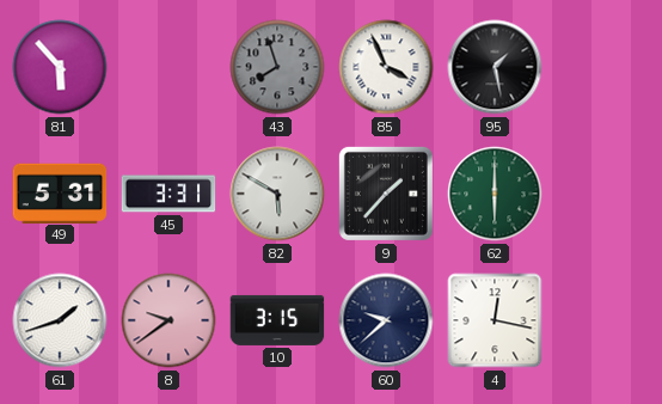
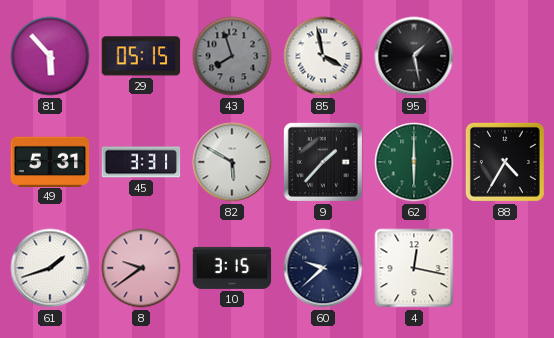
29: none -> 05:15 (141, 56)
85: 3:56 -> 3:58 (323, 56)
88: none -> 4:35 (505, 162)
